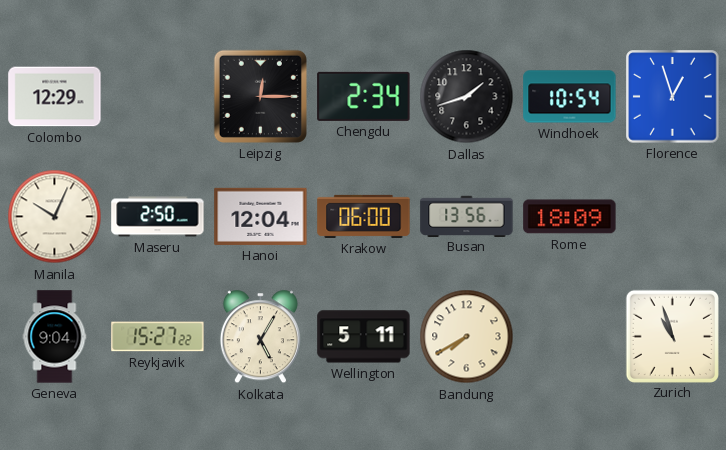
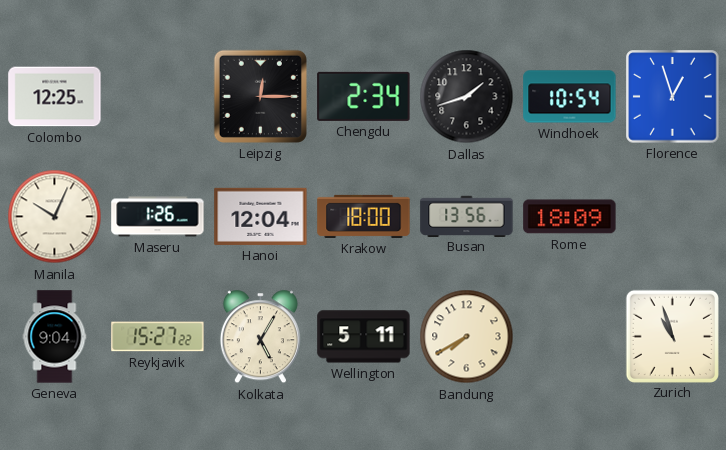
Colombo: 12:29 -> 12:25 (55, 97)
Maseru: 2:50 -> 1:26 (158, 217)
Krakow: 06:00 -> 18:00 (364, 216)
